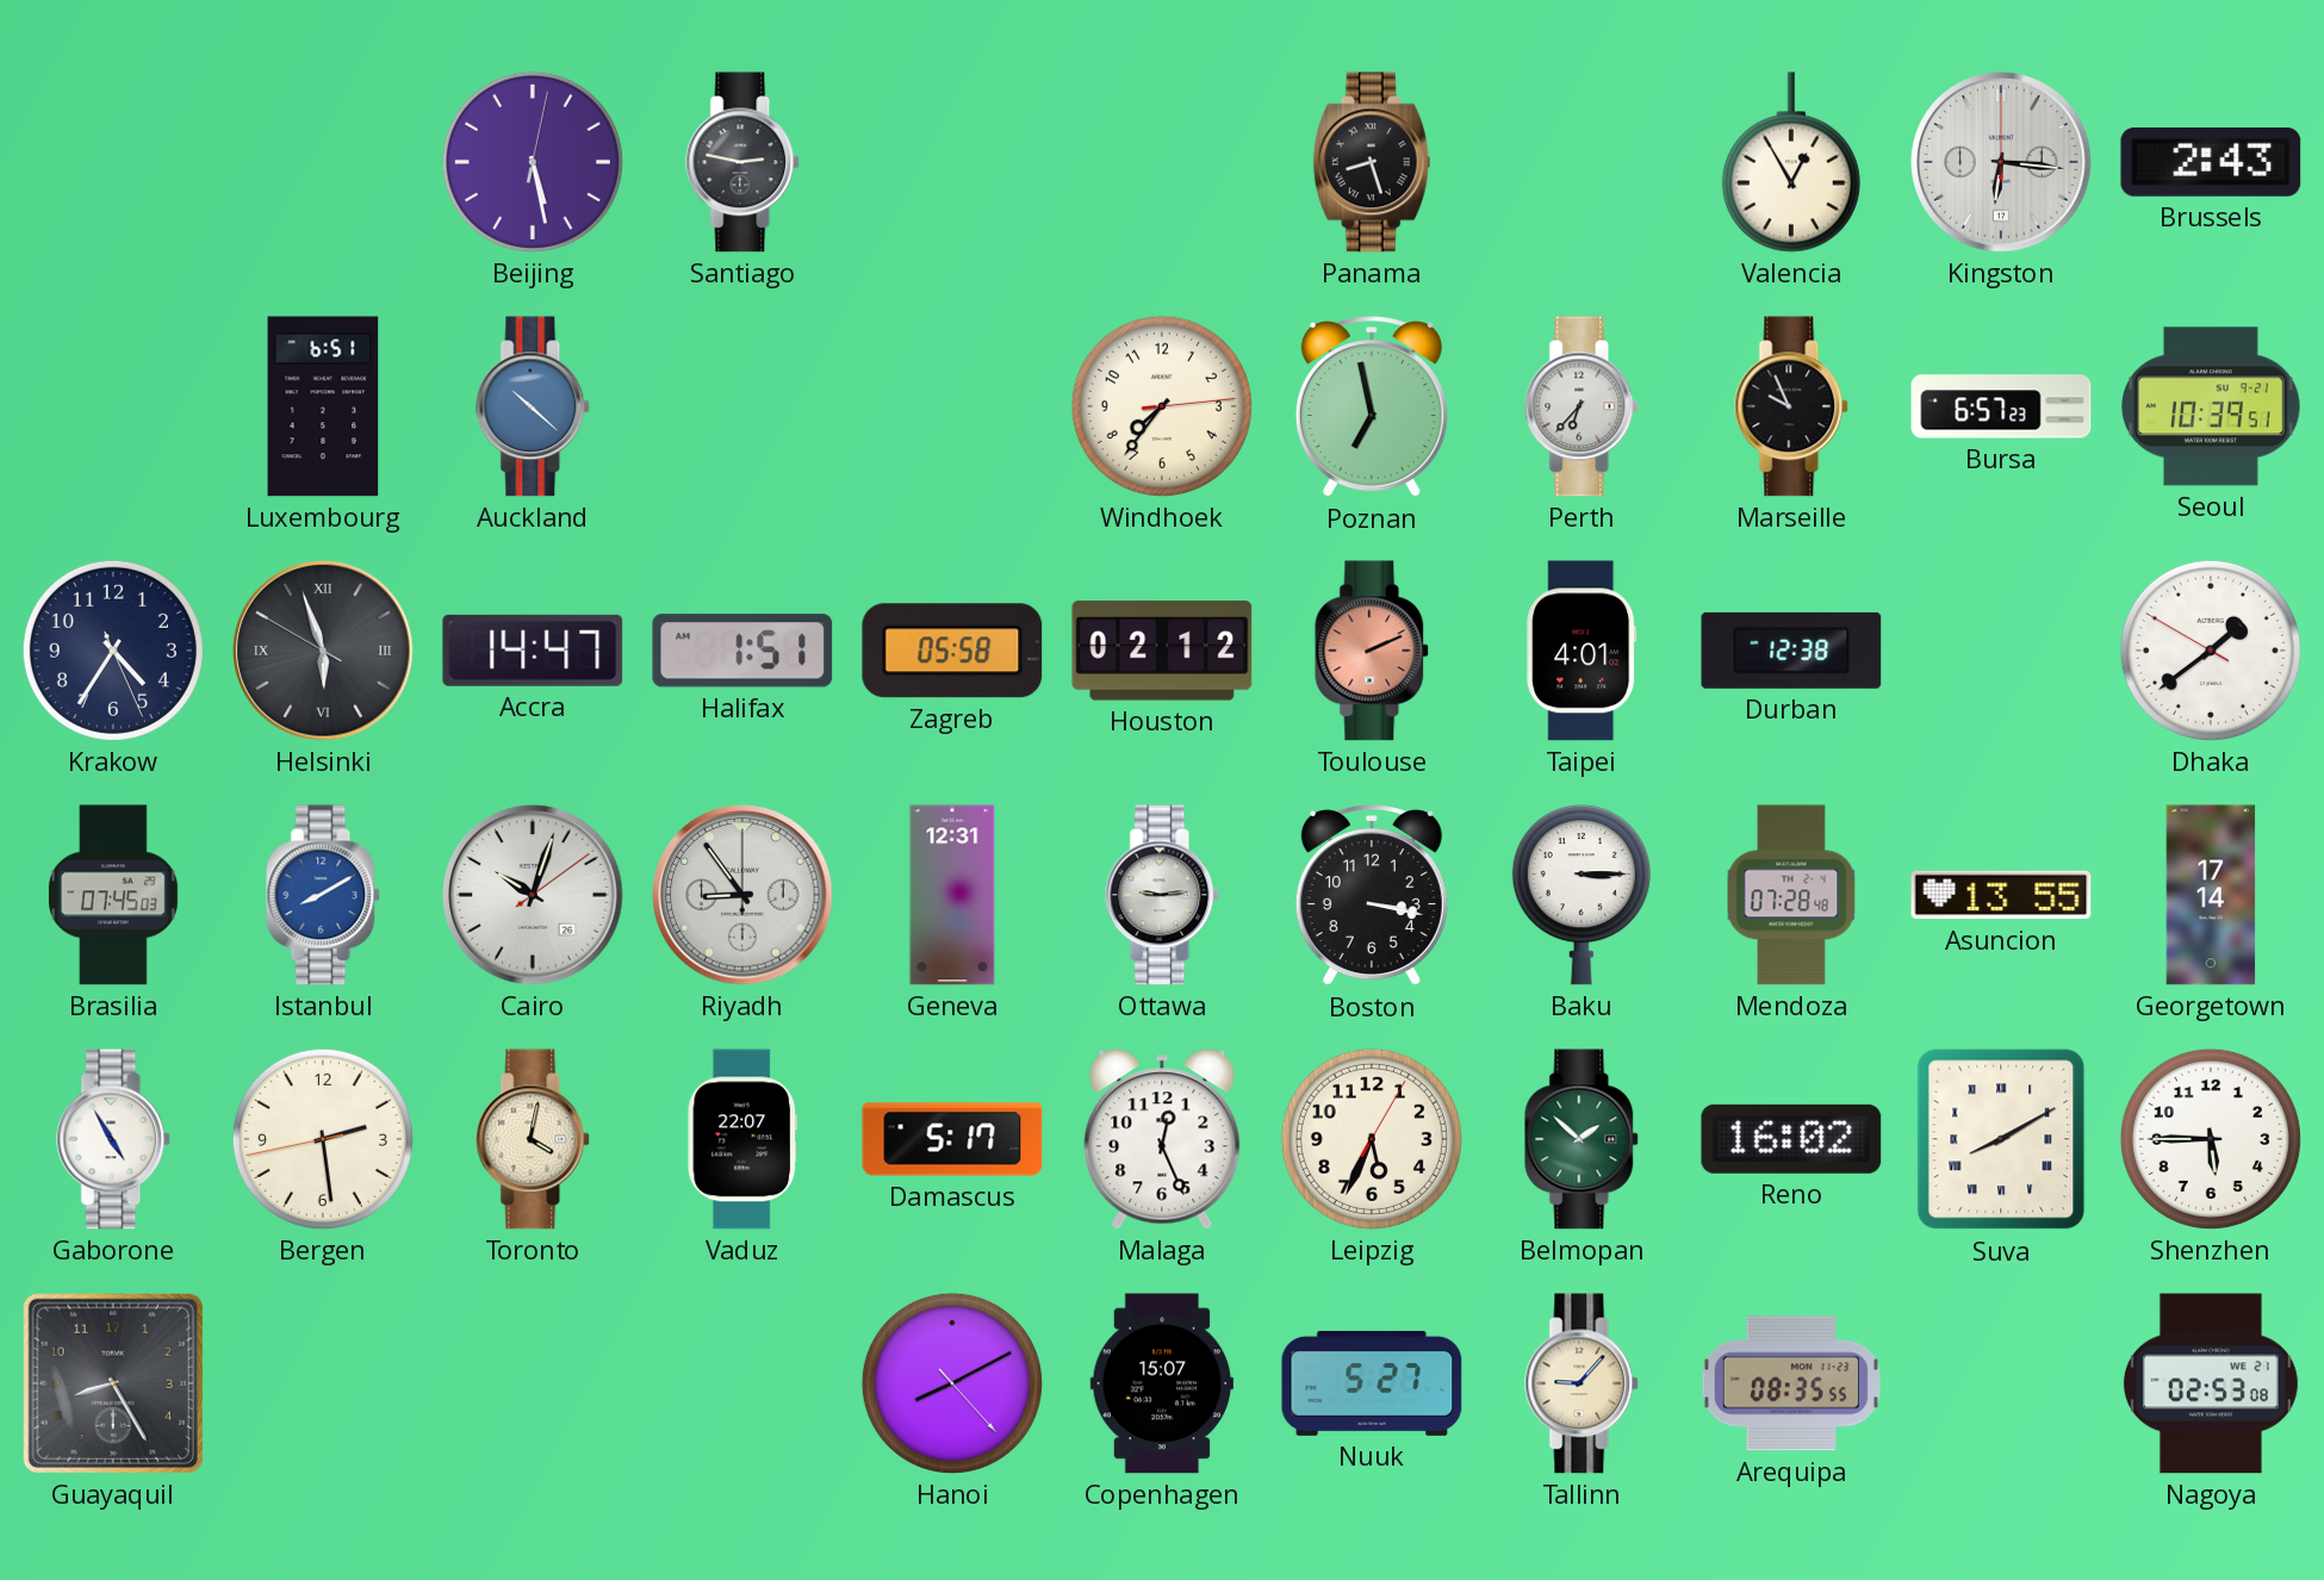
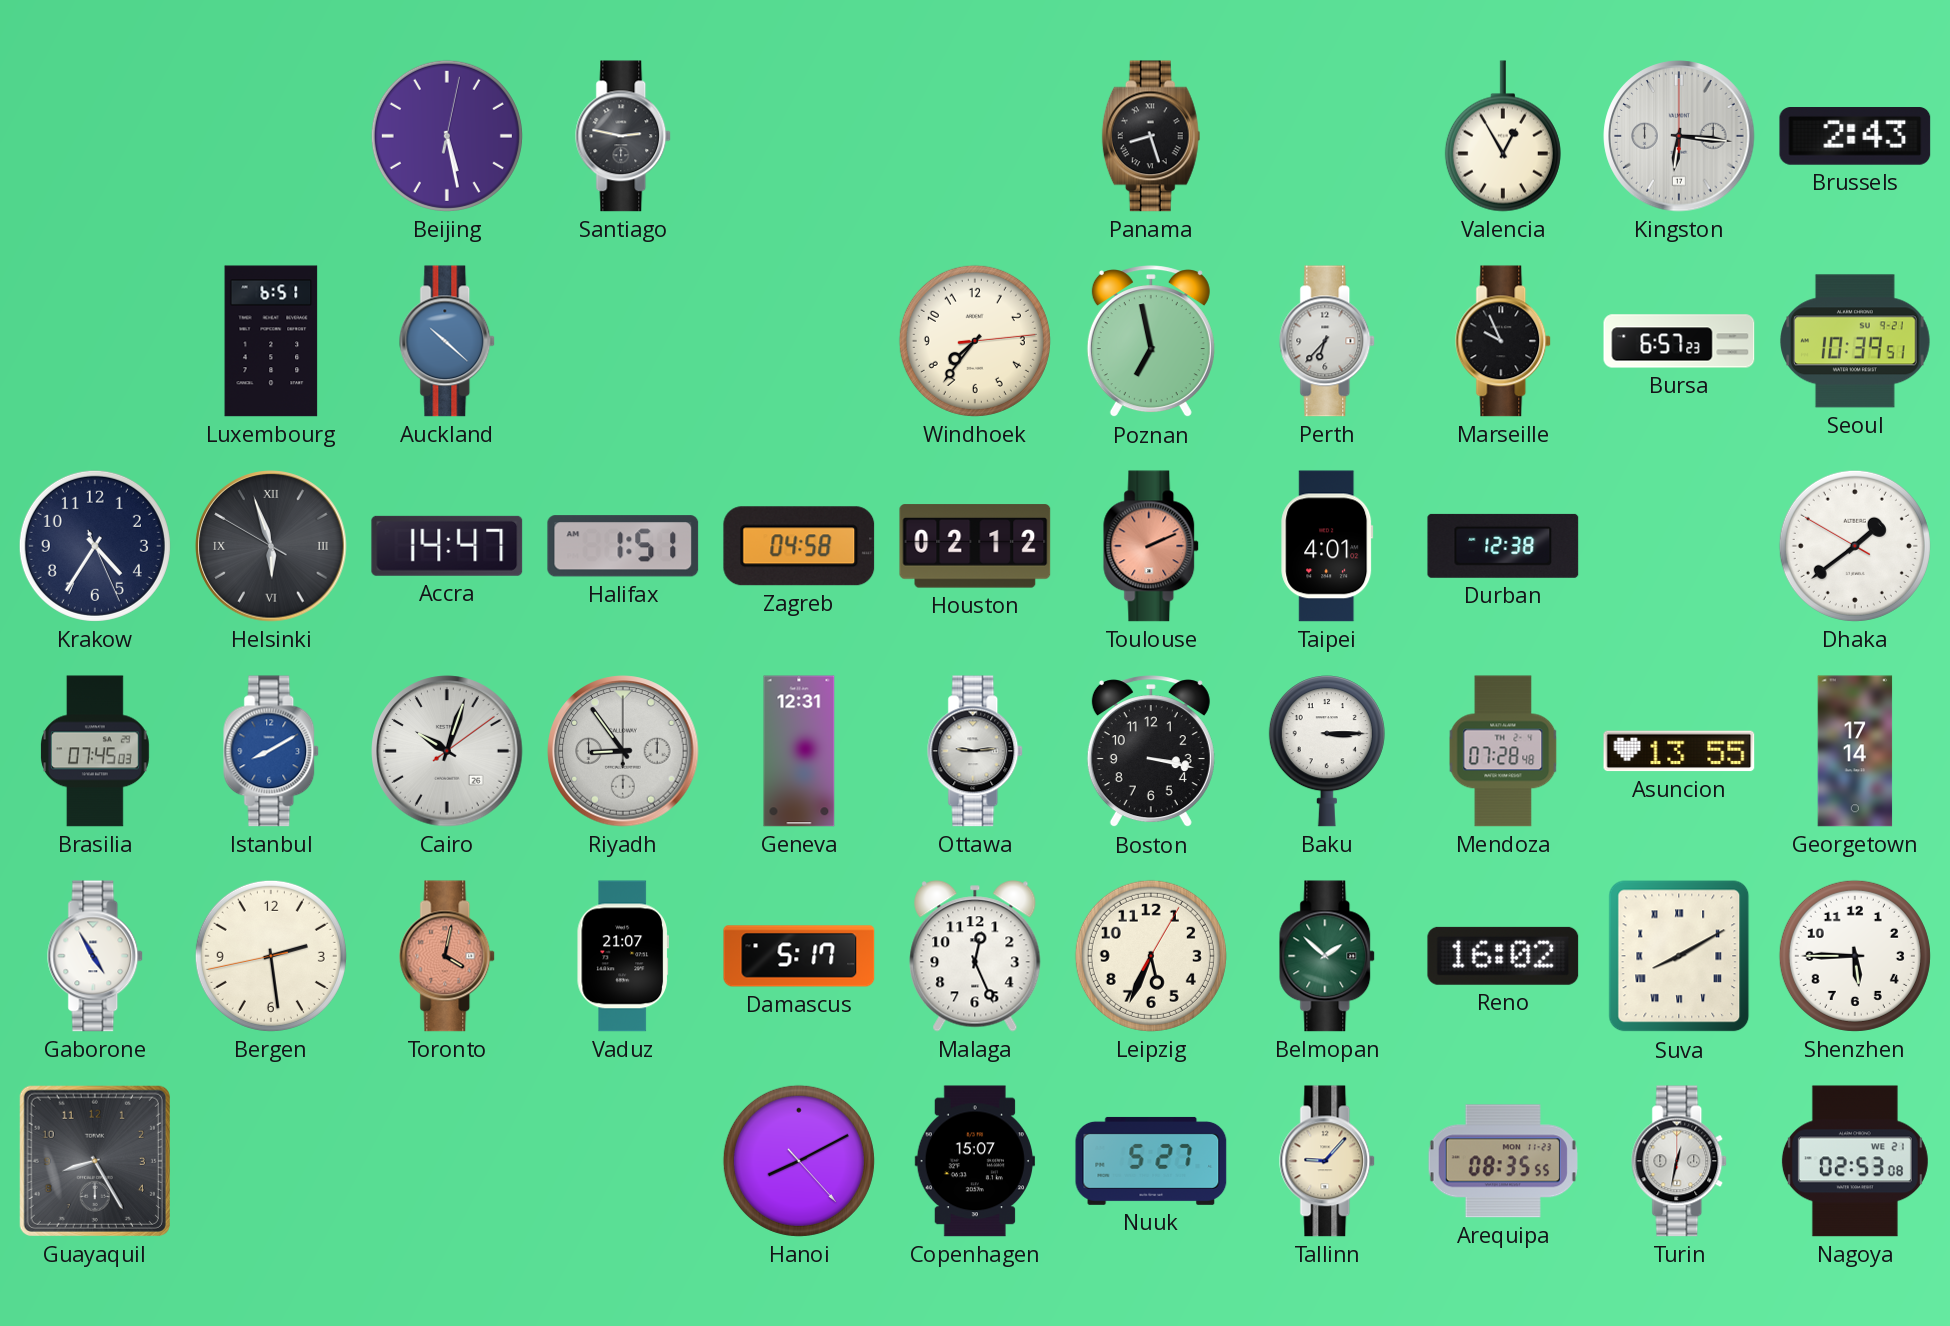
Zagreb: 05:58 -> 04:58 (799, 546)
Toronto dial: cream -> salmon (448, 956)
Vaduz: 22:07 -> 21:07 (622, 956)
Turin: none -> 12:32 (1680, 1161)
